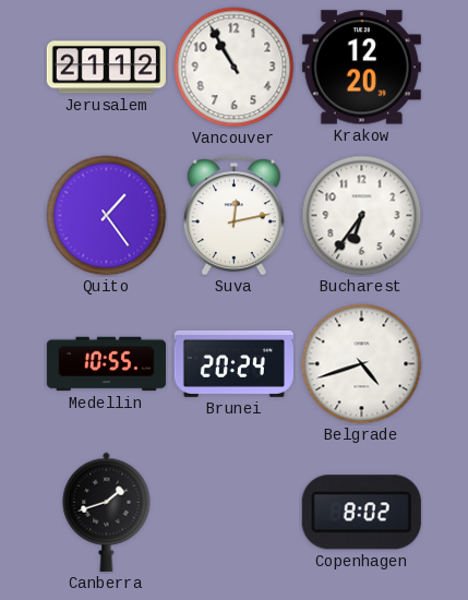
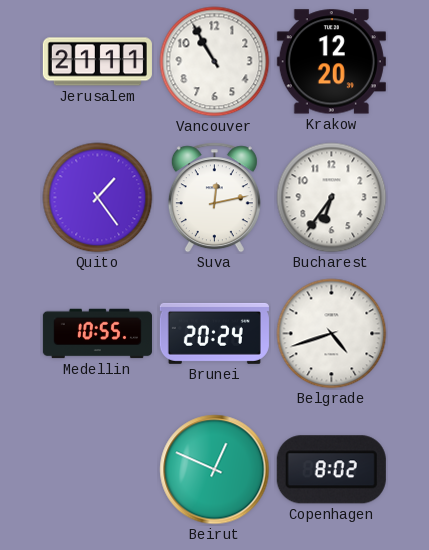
Jerusalem: 21:12 -> 21:11 (97, 62)
Canberra: 1:42 -> none (107, 512)
Beirut: none -> 12:49 (215, 470)
